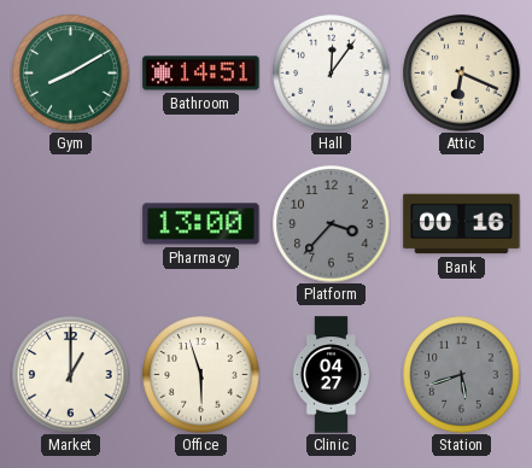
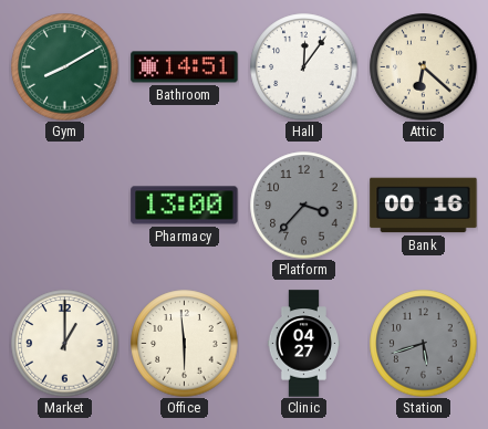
Attic: 6:19 -> 6:22 (424, 67)
Office: 5:57 -> 5:59 (185, 344)
